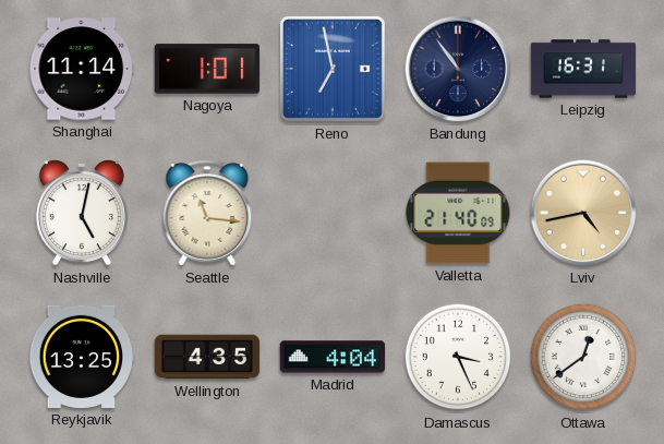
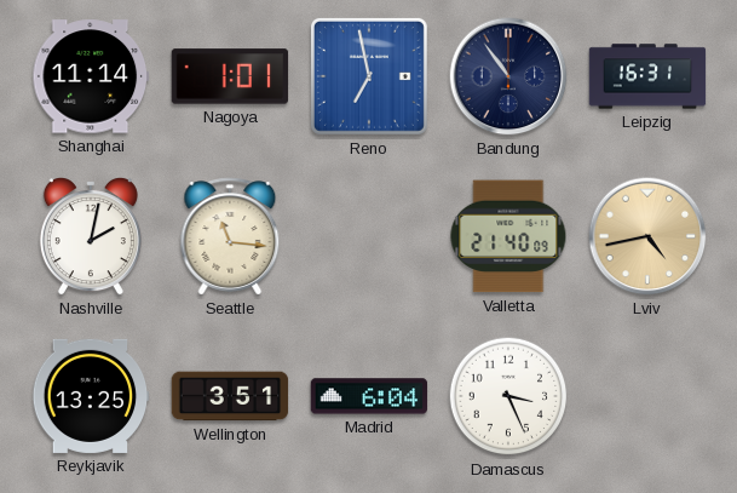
Nashville: 5:02 -> 2:02 (91, 236)
Wellington: 4:35 -> 3:51 (230, 396)
Madrid: 4:04 -> 6:04 (369, 396)
Ottawa: 12:39 -> none (583, 357)
